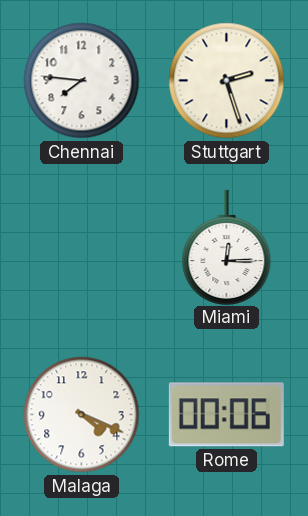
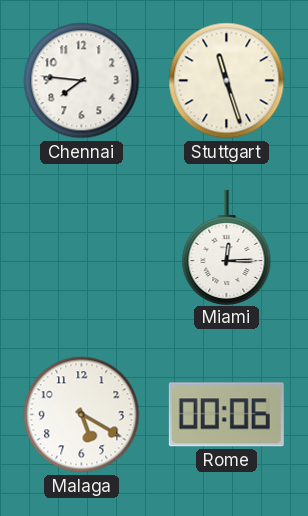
Stuttgart: 2:27 -> 11:27 (227, 81)
Malaga: 4:19 -> 5:20 (82, 415)
